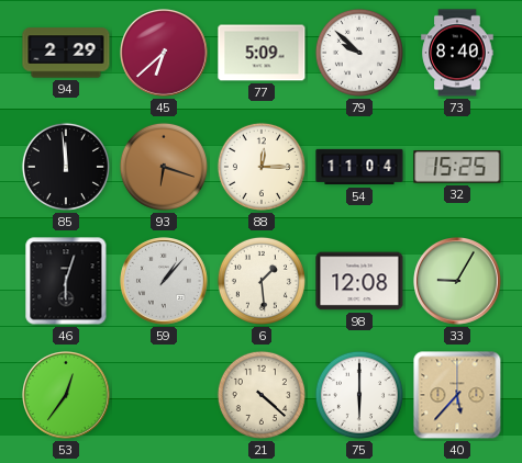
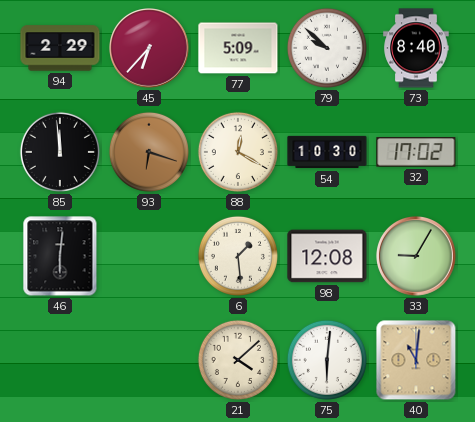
45: 6:38 -> 6:37 (150, 49)
88: 12:15 -> 12:20 (238, 152)
54: 11:04 -> 10:30 (327, 152)
32: 15:25 -> 17:02 (416, 152)
46: 6:03 -> 6:01 (60, 256)
59: 1:07 -> none (165, 282)
53: 12:36 -> none (67, 396)
21: 4:22 -> 4:08 (238, 360)
75: 6:00 -> 6:01 (327, 360)
40: 5:37 -> 11:01 (416, 360)
